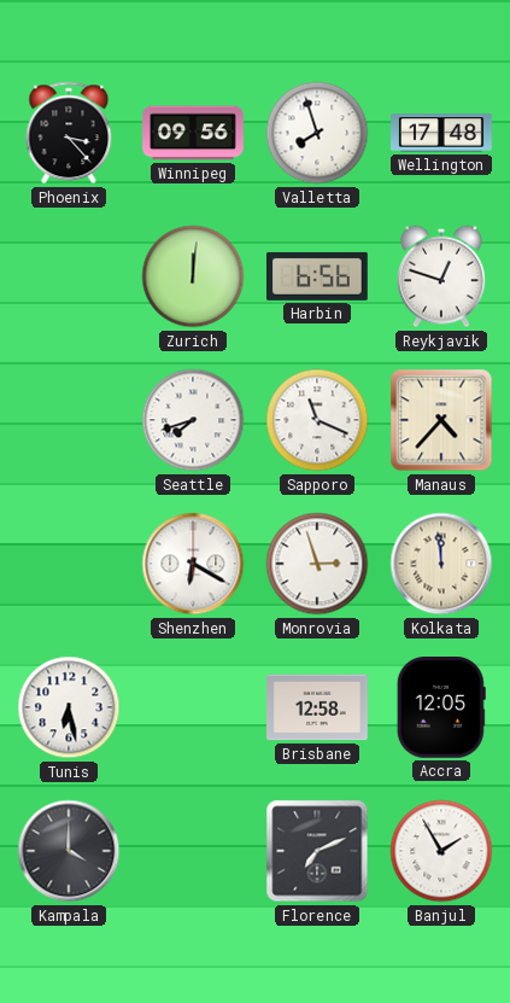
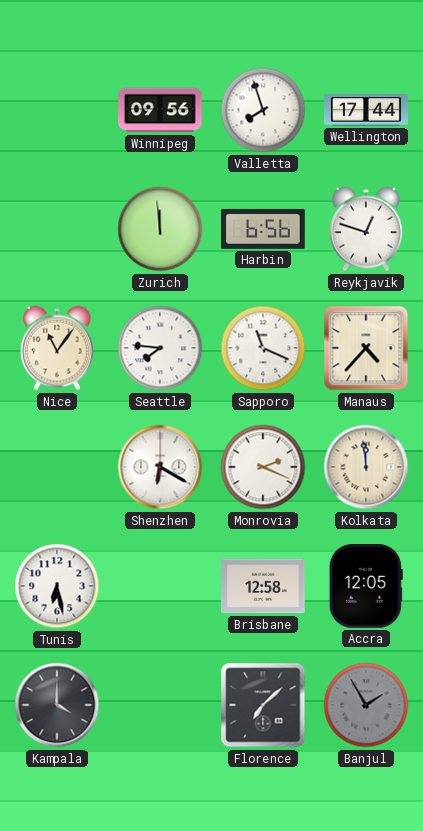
Phoenix: 3:23 -> none (69, 133)
Wellington: 17:48 -> 17:44 (366, 110)
Zurich: 12:01 -> 11:59 (160, 229)
Nice: none -> 11:06 (58, 348)
Seattle: 7:42 -> 7:46 (160, 348)
Monrovia: 2:57 -> 2:19 (263, 467)
Florence: 7:11 -> 7:08 (263, 705)
Banjul dial: white -> grey (366, 705)
